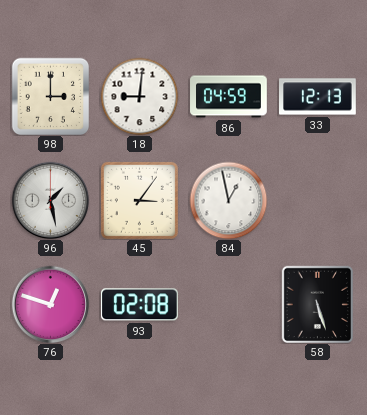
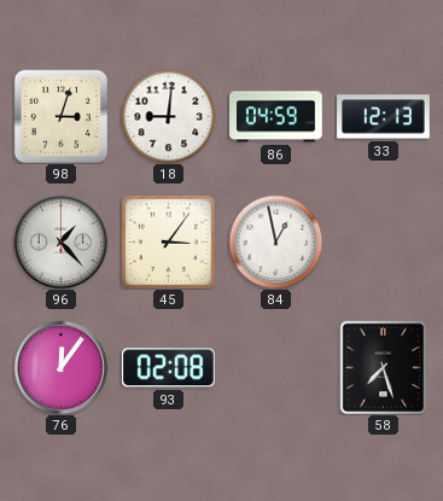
98: 3:00 -> 3:03 (60, 116)
96: 1:28 -> 1:23 (60, 241)
76: 12:48 -> 12:06 (60, 367)
58: 5:27 -> 7:27 (384, 367)
